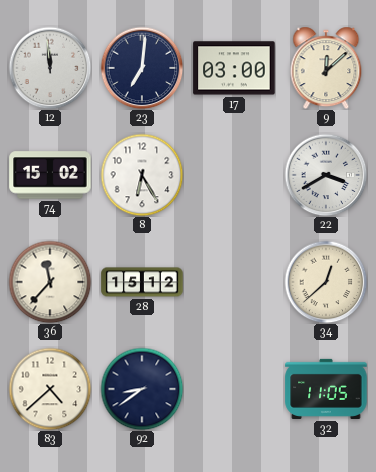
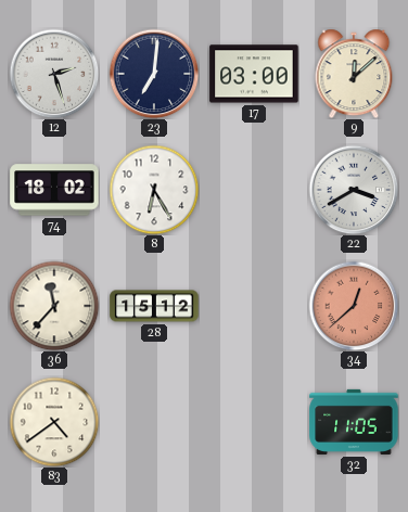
12: 11:59 -> 2:27 (54, 74)
74: 15:02 -> 18:02 (54, 190)
34 dial: cream -> salmon (354, 306)
83: 4:38 -> 4:39 (54, 422)
92: 8:39 -> none (142, 389)
